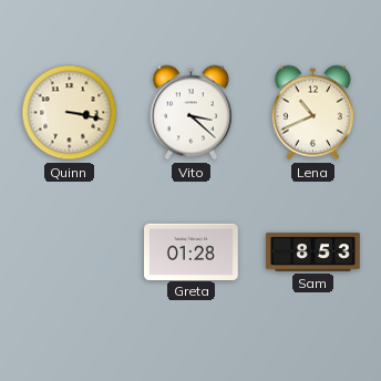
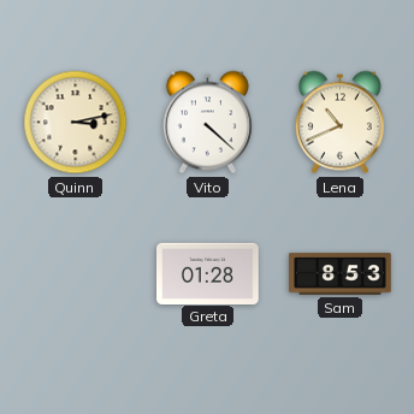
Quinn: 3:17 -> 3:13 (76, 123)
Vito: 3:22 -> 4:22 (207, 123)
